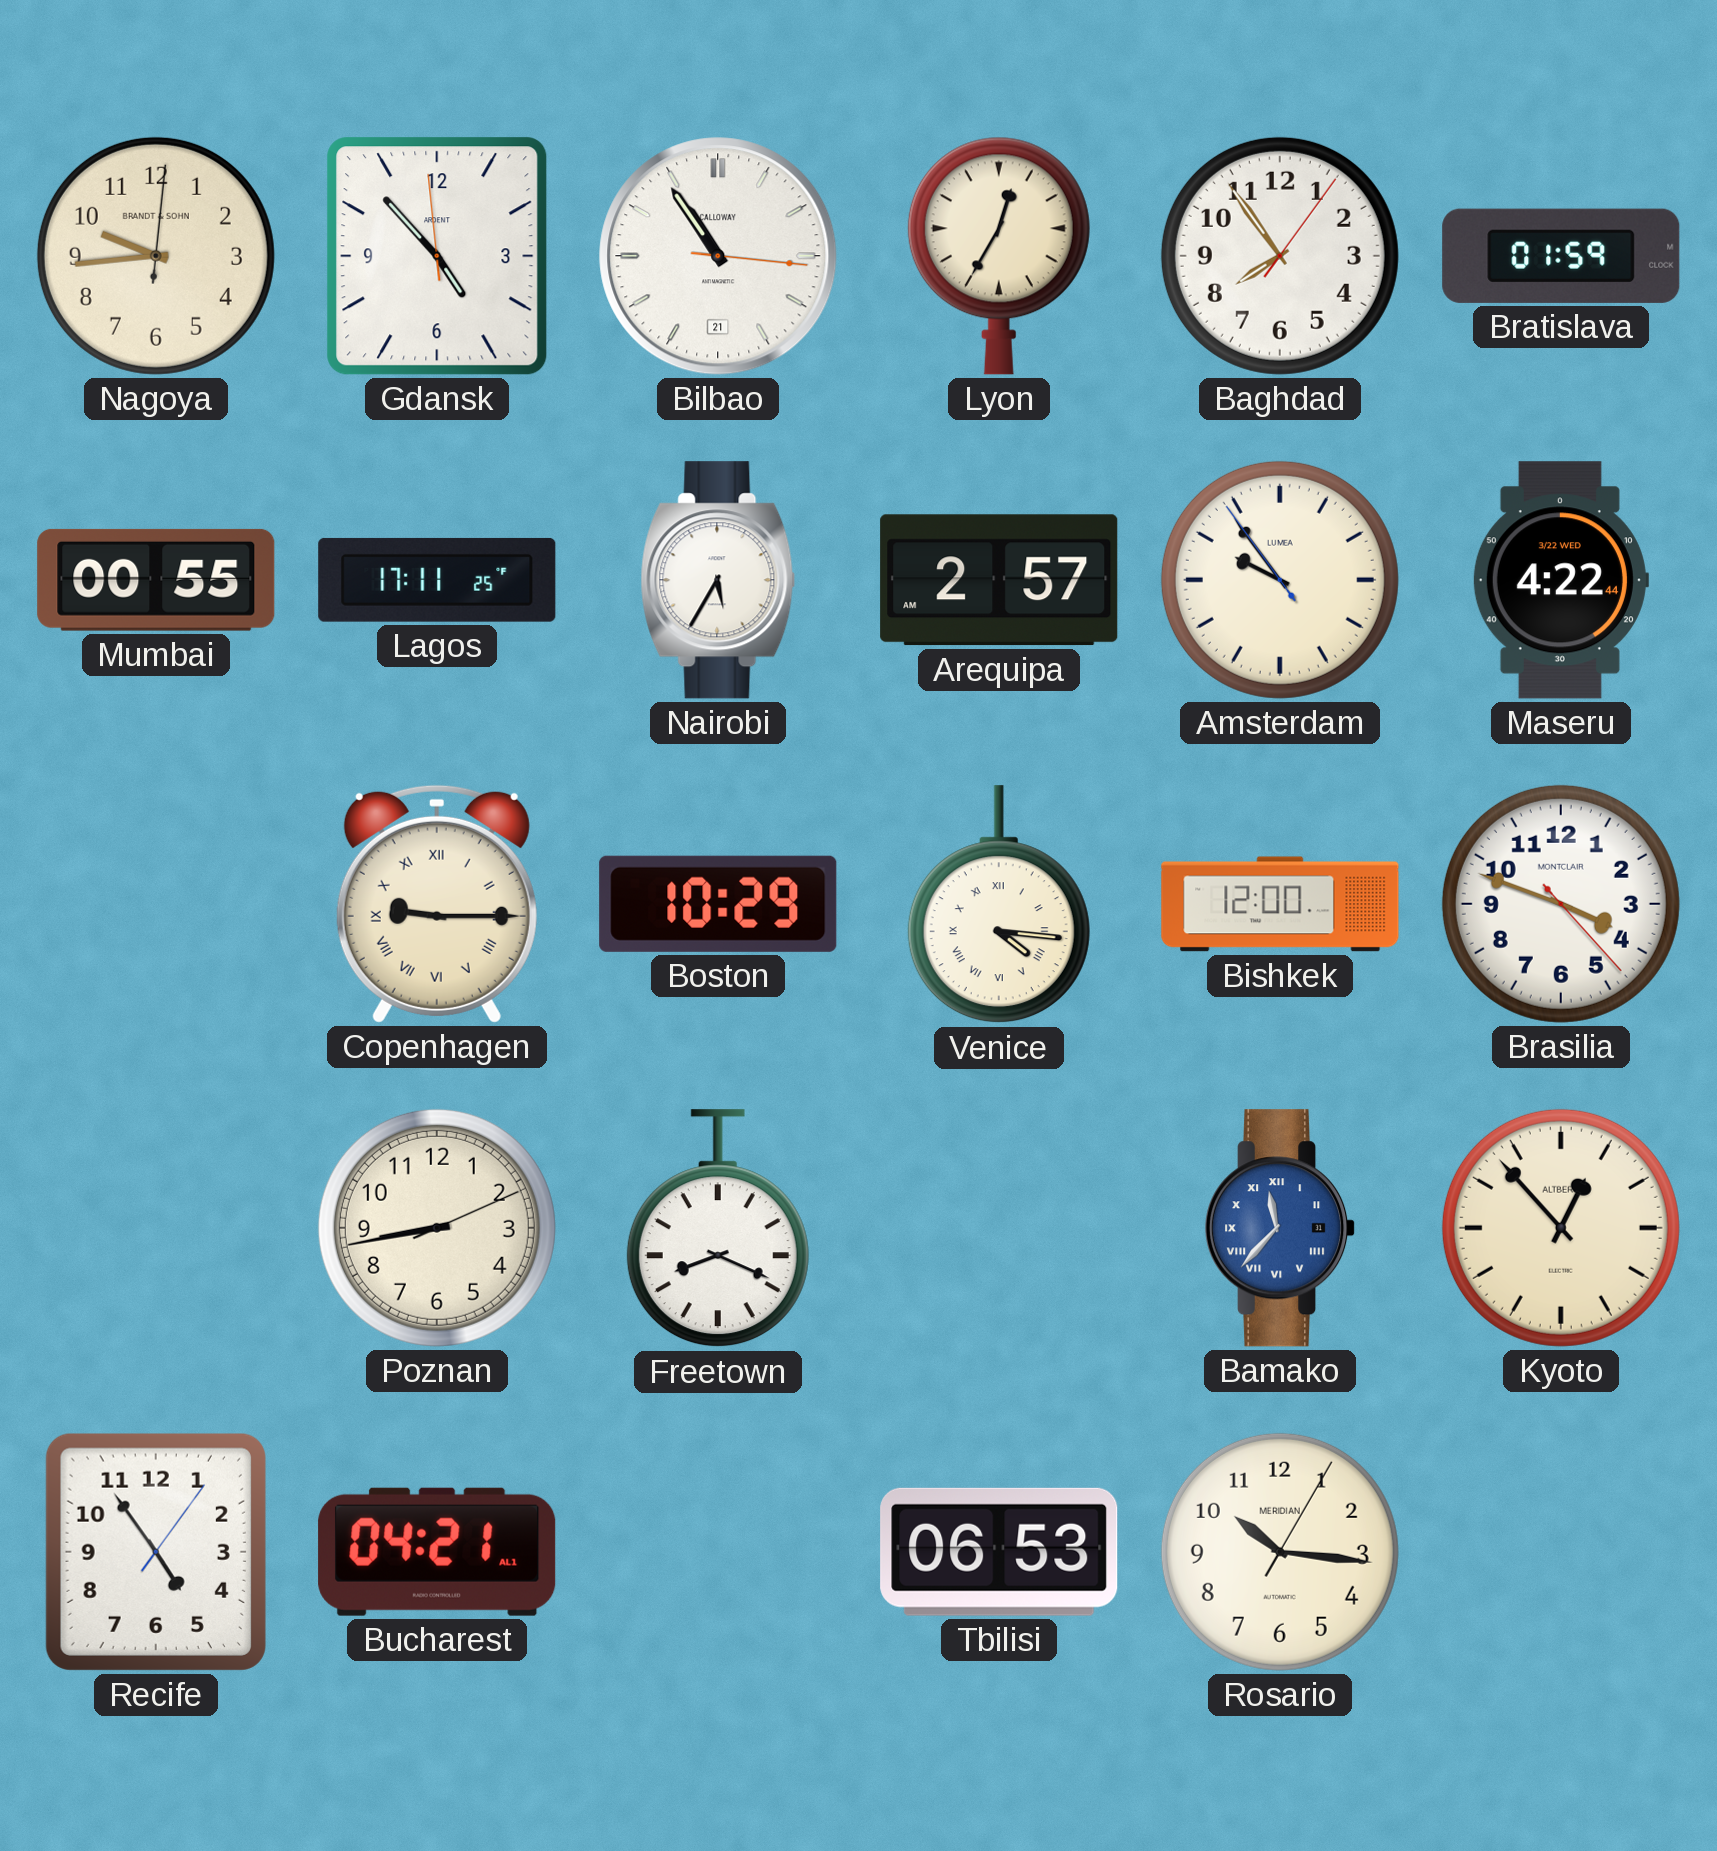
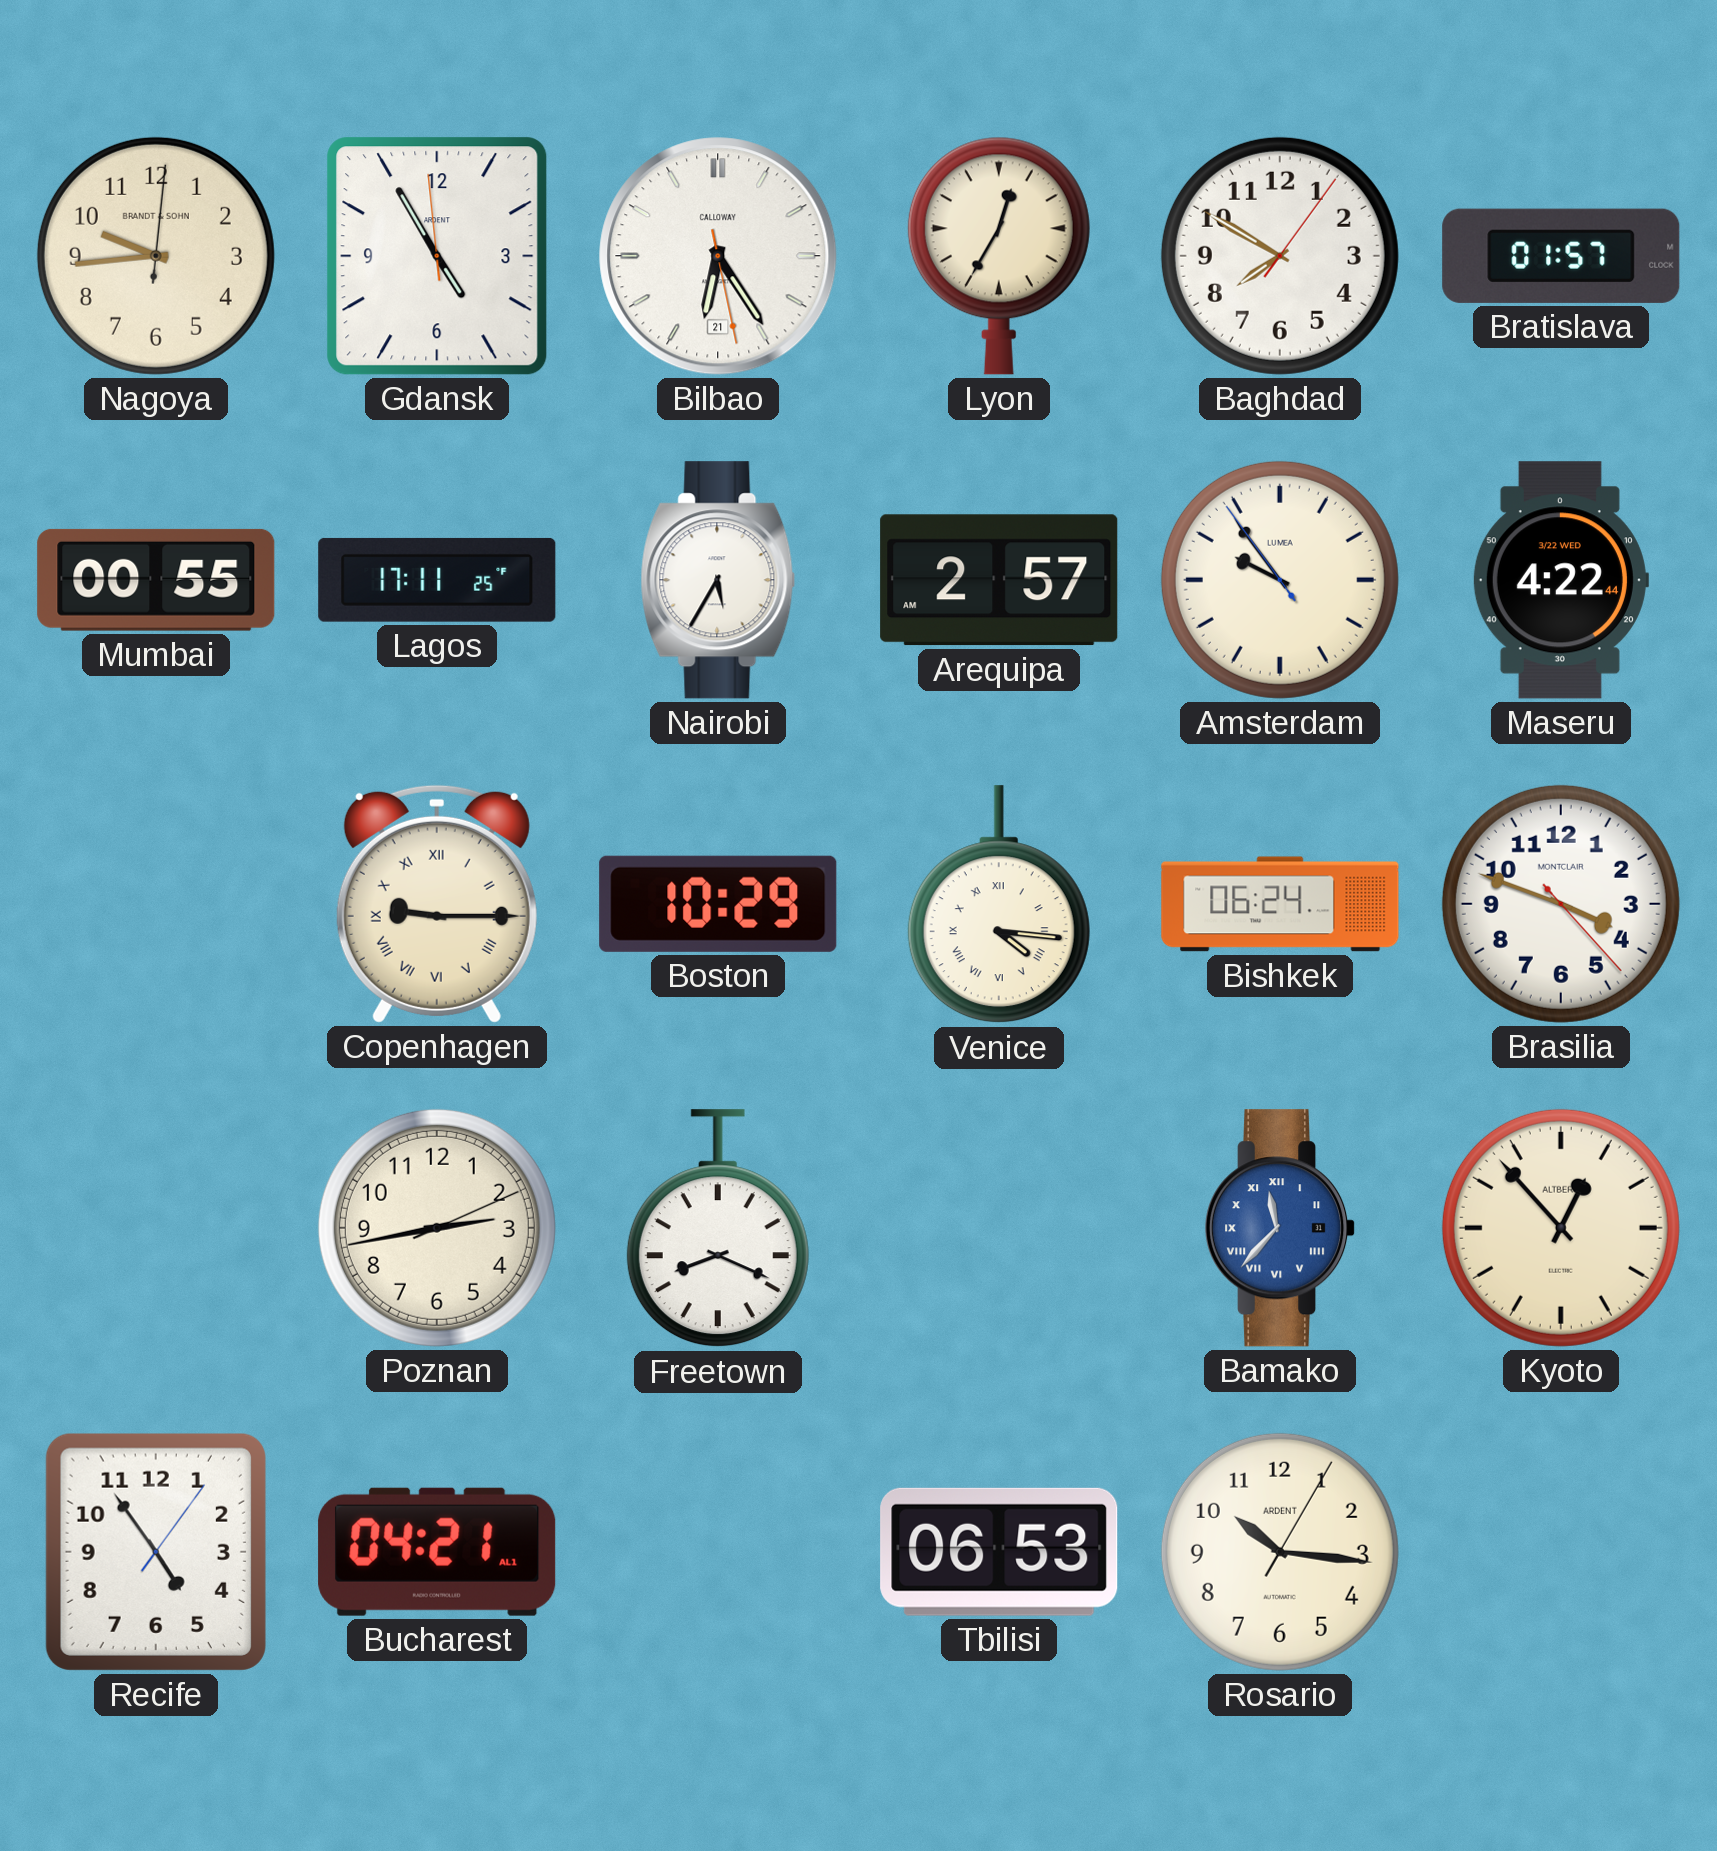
Gdansk: 4:52 -> 4:54 (437, 256)
Bilbao: 10:54 -> 6:24 (718, 256)
Baghdad: 7:54 -> 7:50 (1280, 256)
Bratislava: 01:59 -> 01:57 (1561, 256)
Bishkek: 12:00 -> 06:24 (1280, 904)
Poznan: 8:43 -> 2:43 (437, 1228)
Rosario brand: MERIDIAN -> ARDENT (1280, 1552)
